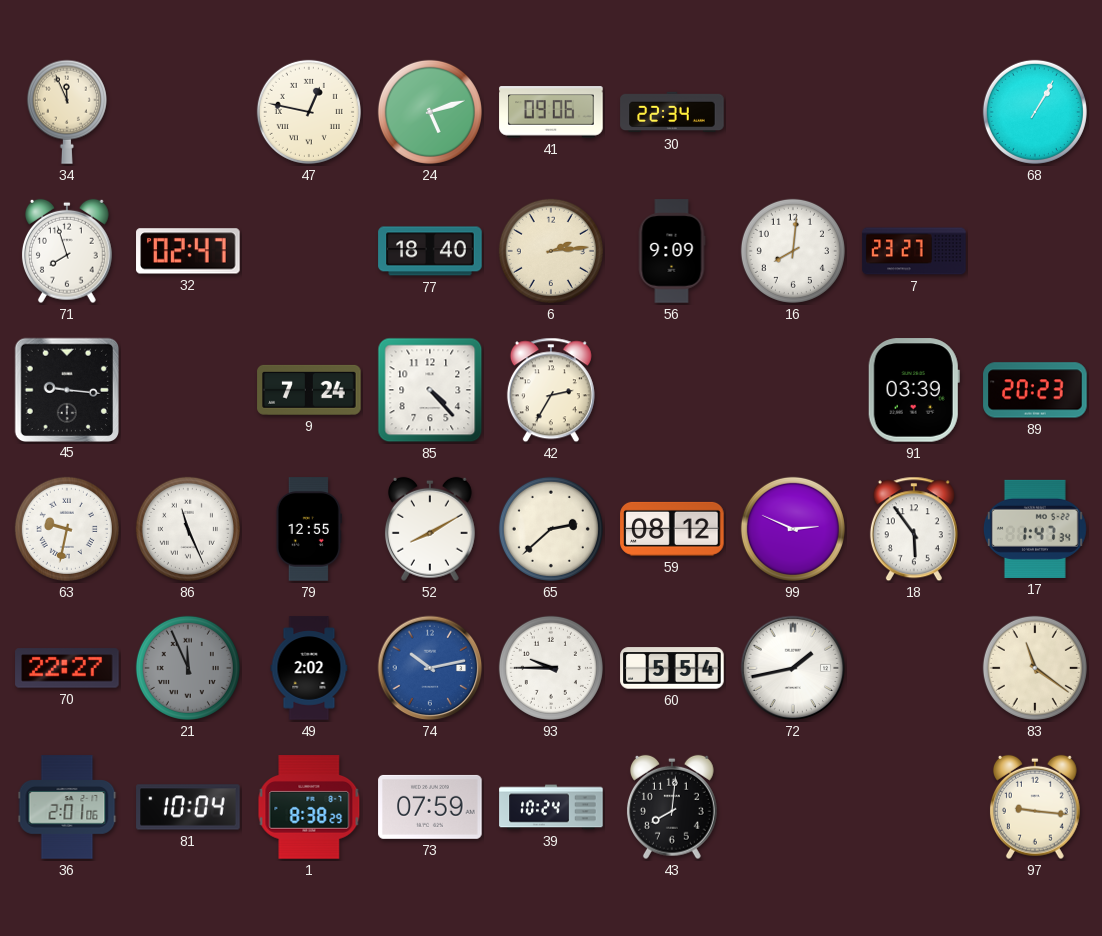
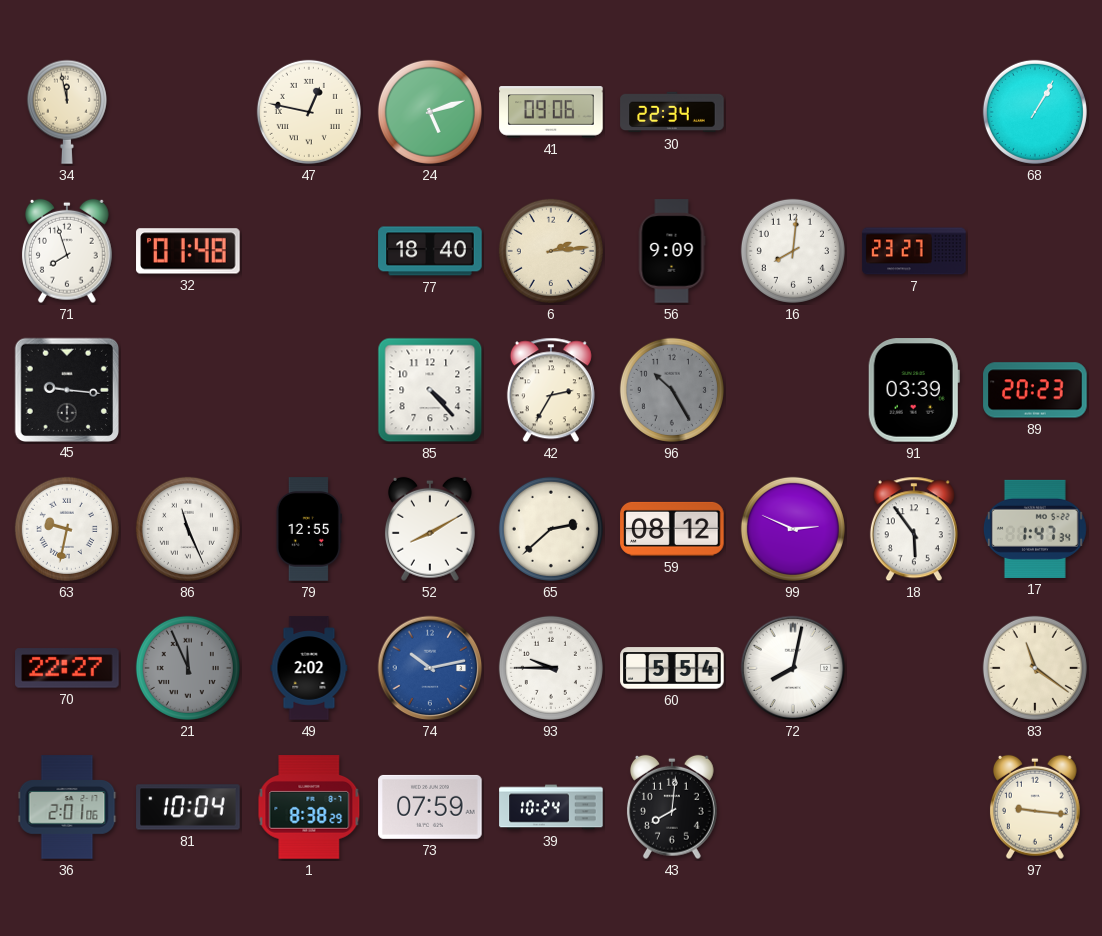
34: 11:56 -> 11:58 (67, 112)
32: 02:47 -> 01:48 (188, 251)
9: 7:24 -> none (309, 390)
96: none -> 10:25 (672, 390)
72: 1:43 -> 8:02 (793, 668)
